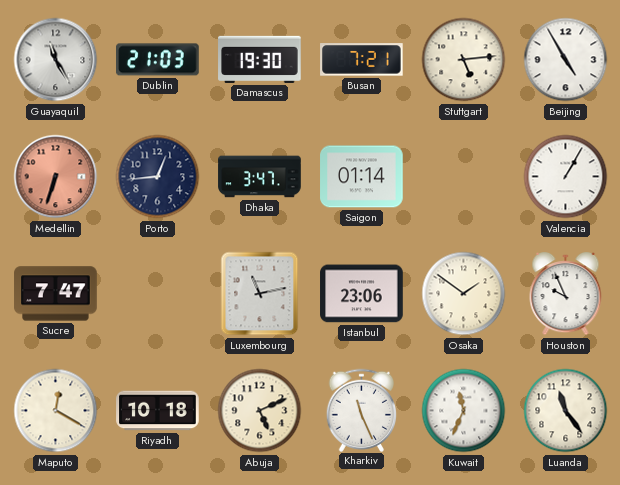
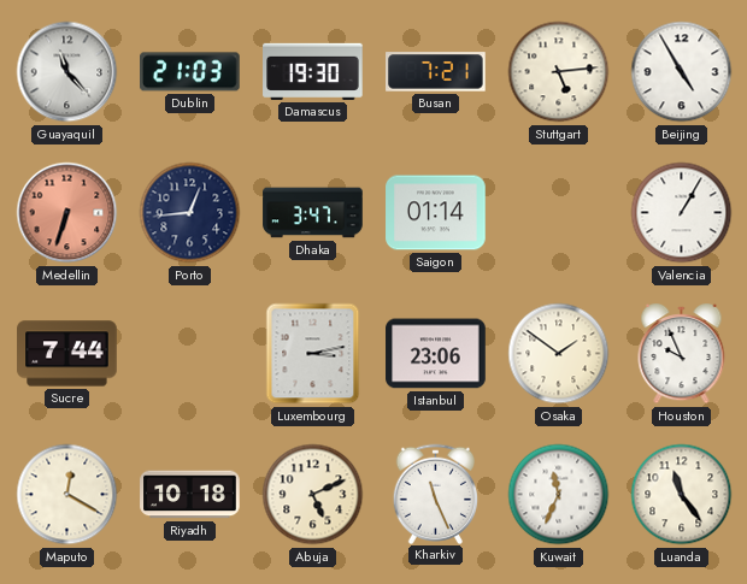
Guayaquil: 11:25 -> 11:23 (67, 72)
Sucre: 7:47 -> 7:44 (67, 354)
Luxembourg: 11:13 -> 3:13 (313, 354)
